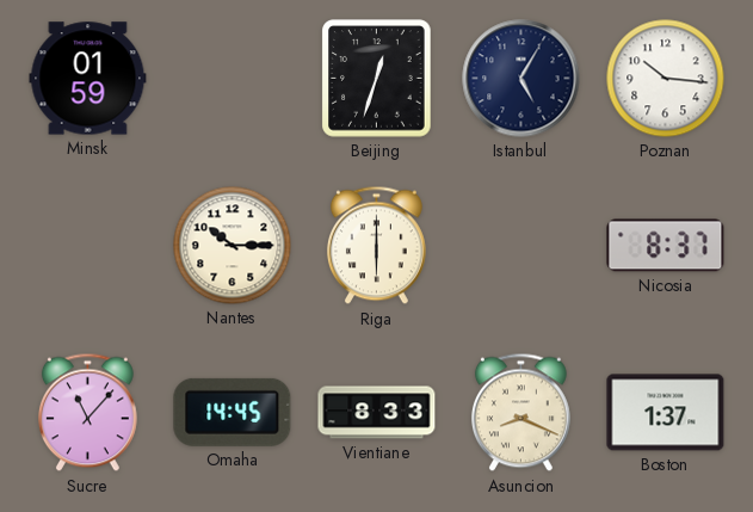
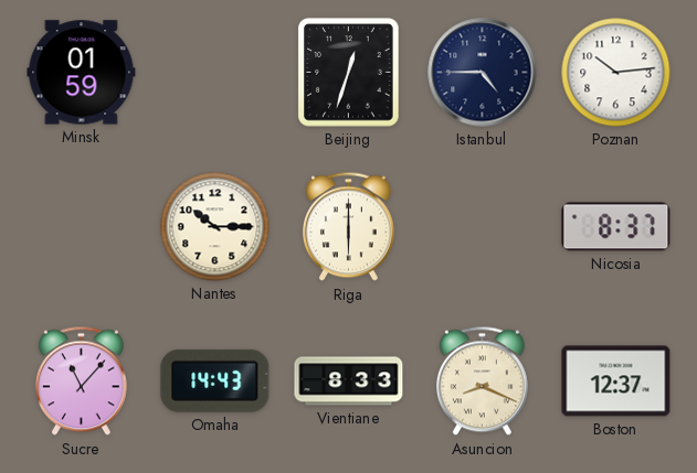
Istanbul: 5:05 -> 4:45 (483, 73)
Poznan: 10:16 -> 10:14 (616, 73)
Omaha: 14:45 -> 14:43 (215, 380)
Boston: 1:37 -> 12:37 (616, 381)
